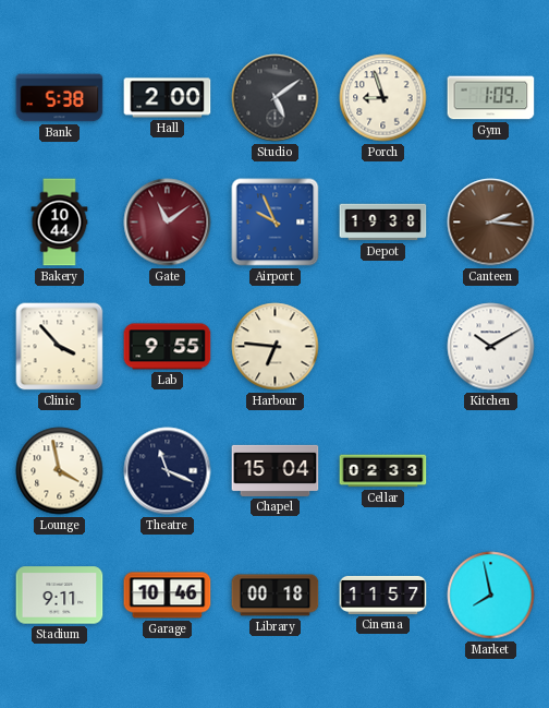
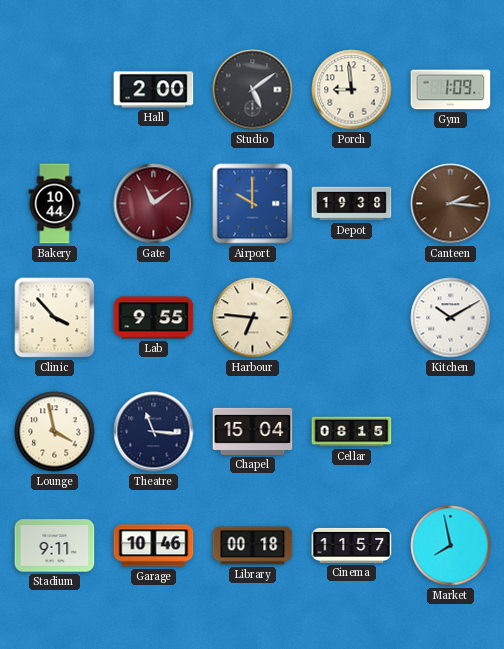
Bank: 5:38 -> none (60, 98)
Porch: 8:57 -> 8:59 (352, 90)
Airport: 9:56 -> 10:00 (253, 204)
Theatre: 11:19 -> 11:16 (154, 432)
Cellar: 02:33 -> 08:15 (352, 432)
